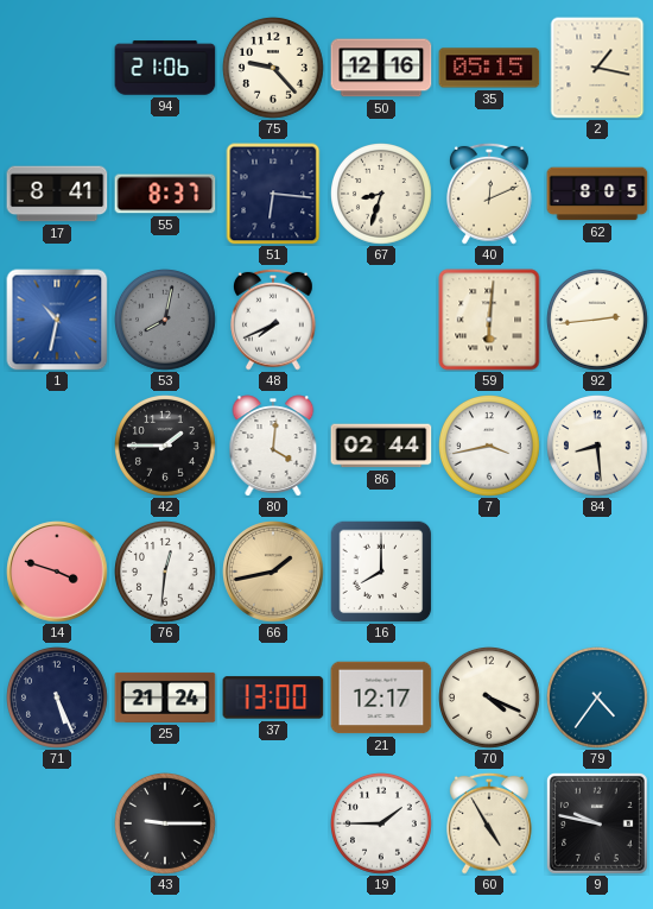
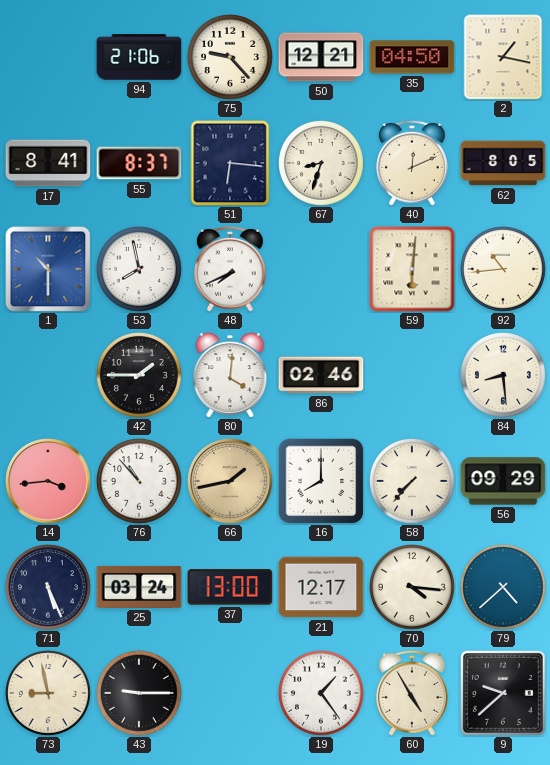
50: 12:16 -> 12:21 (321, 57)
35: 05:15 -> 04:50 (412, 57)
1: 10:32 -> 10:30 (48, 269)
53: 8:02 -> 7:58 (140, 270)
53 dial: grey -> white (140, 270)
92: 2:44 -> 10:44 (504, 270)
86: 02:44 -> 02:46 (321, 375)
7: 3:43 -> none (490, 447)
14: 3:48 -> 3:44 (48, 481)
76: 12:31 -> 10:53 (140, 482)
58: none -> 7:37 (413, 482)
56: none -> 09:29 (503, 481)
25: 21:24 -> 03:24 (139, 587)
70: 4:19 -> 4:16 (413, 588)
79: 4:36 -> 4:38 (504, 588)
73: none -> 8:58 (49, 694)
19: 1:45 -> 1:24 (322, 694)
9: 9:47 -> 9:38 (503, 693)
